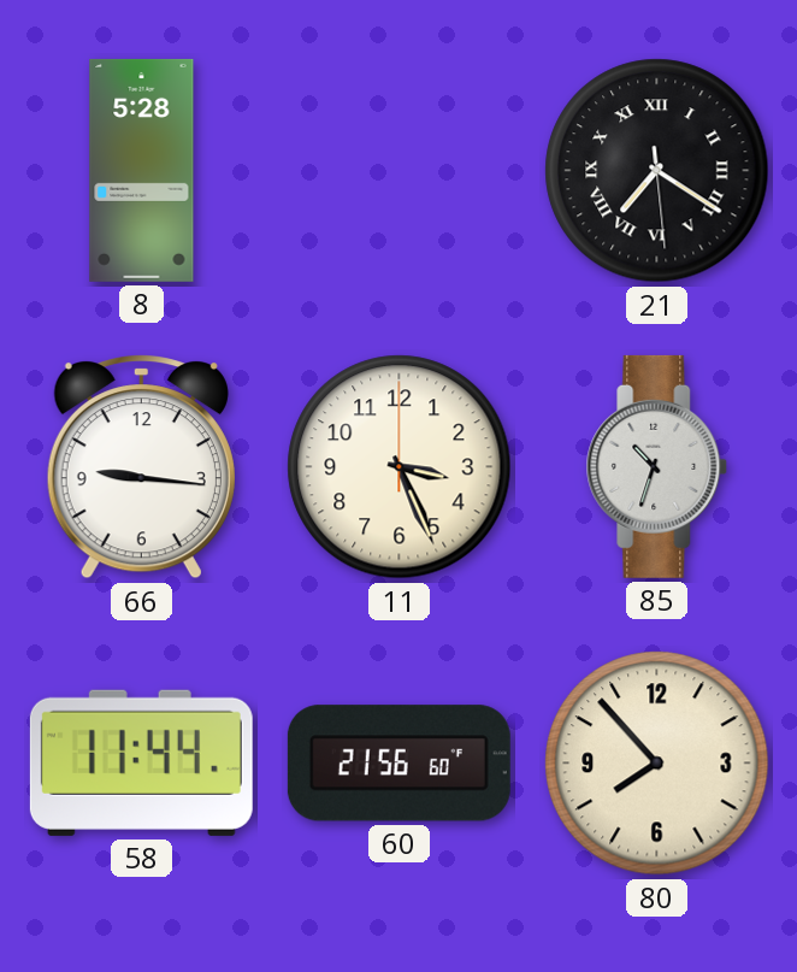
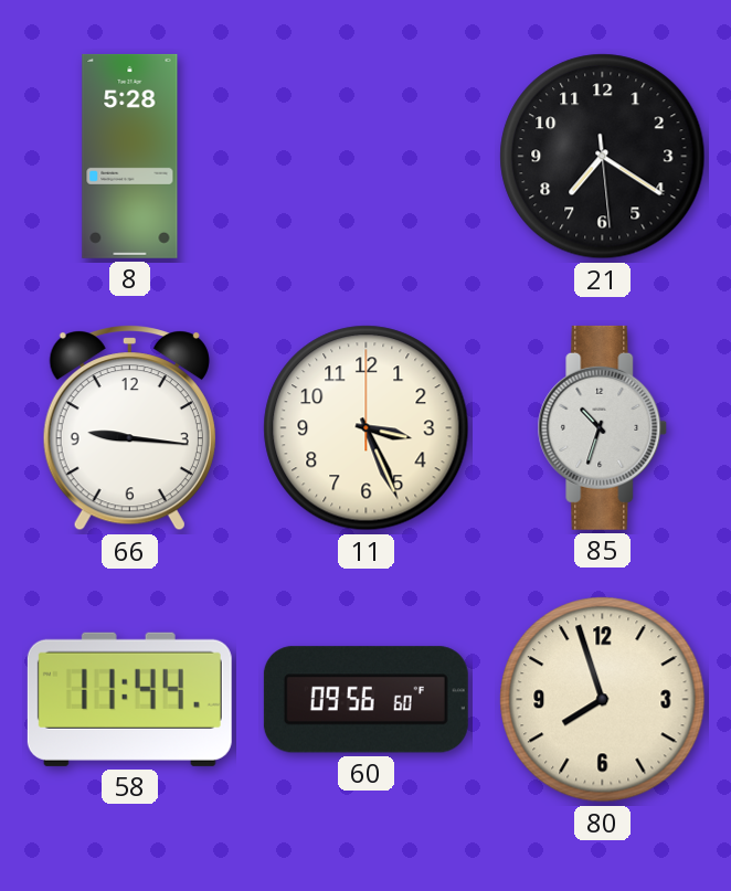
21 numerals: Roman -> Arabic (603, 157)
60: 21:56 -> 09:56 (365, 700)
80: 7:53 -> 7:57 (603, 700)
